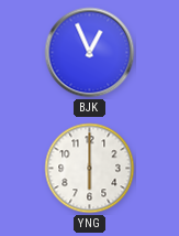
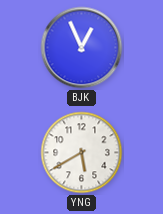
YNG: 6:00 -> 5:40 (82, 153)
